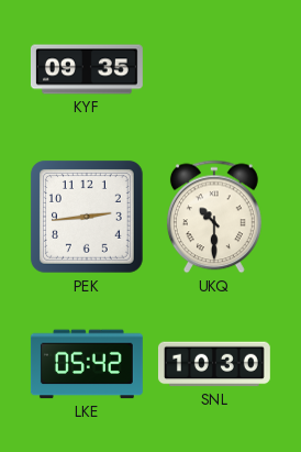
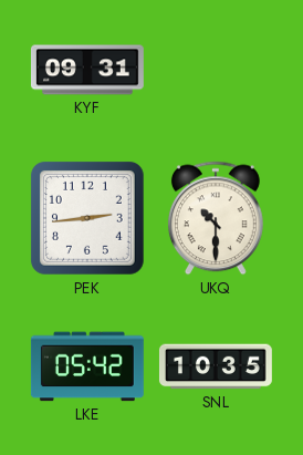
KYF: 09:35 -> 09:31 (87, 70)
SNL: 10:30 -> 10:35 (216, 366)
